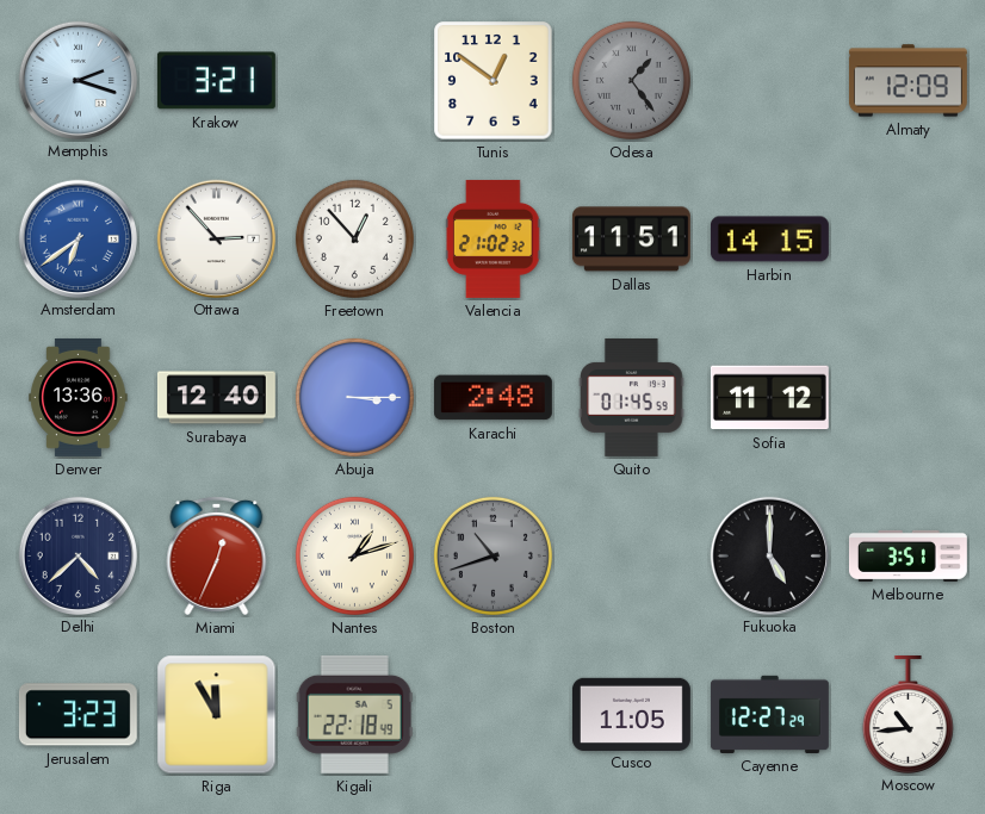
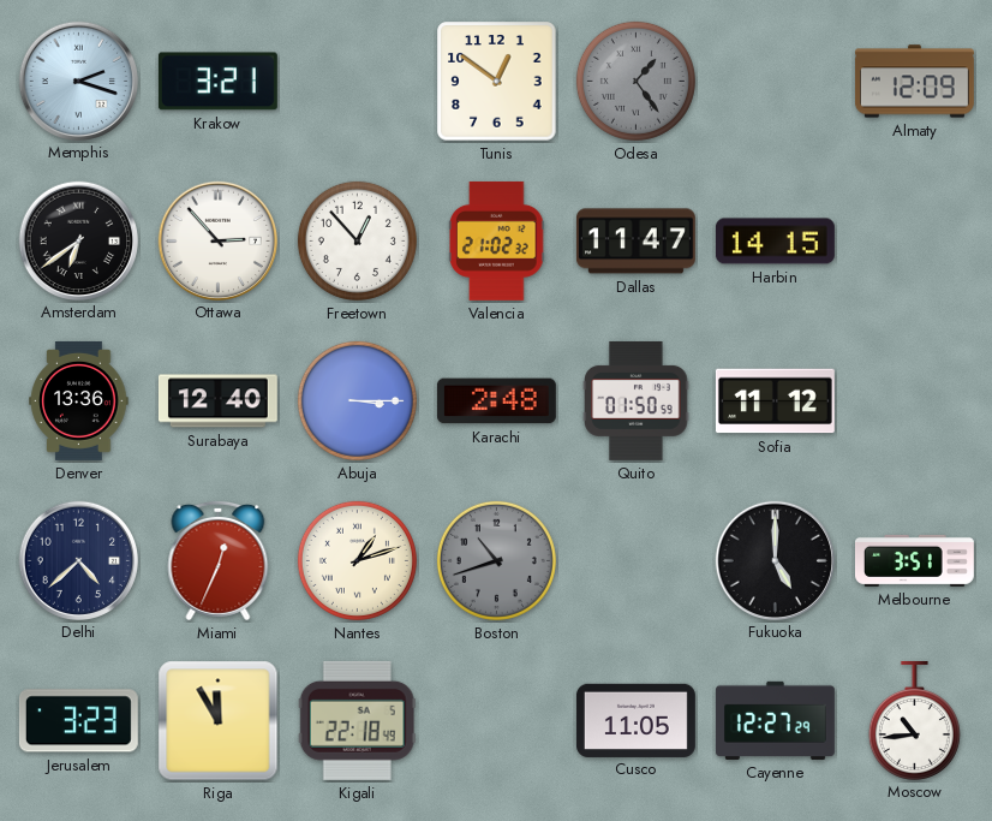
Amsterdam dial: blue -> black (78, 240)
Dallas: 11:51 -> 11:47 (635, 242)
Quito: 01:45 -> 01:50 (637, 400)
